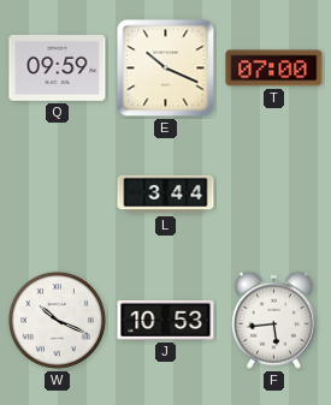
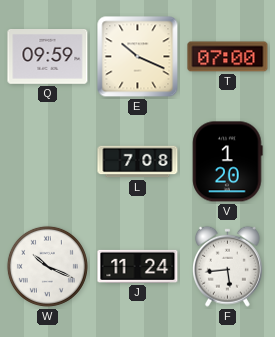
L: 3:44 -> 7:08 (138, 162)
V: none -> 1:20 (228, 162)
J: 10:53 -> 11:24 (138, 266)
